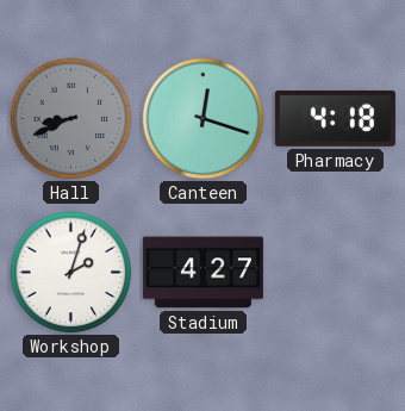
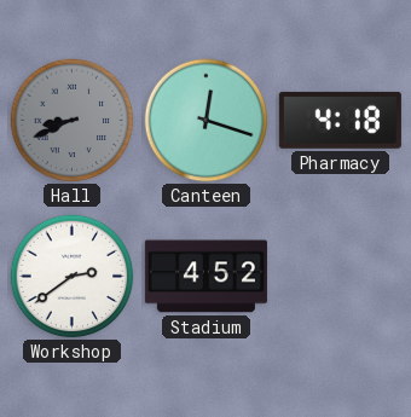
Workshop: 2:03 -> 2:39 (73, 277)
Stadium: 4:27 -> 4:52 (205, 277)
